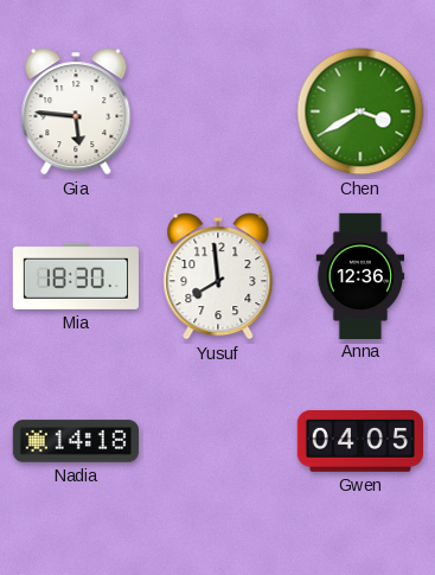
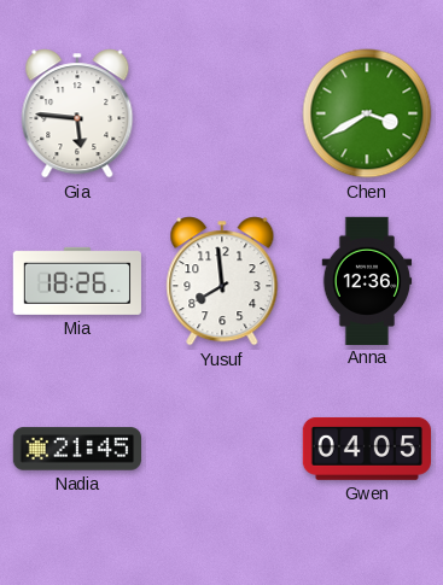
Mia: 18:30 -> 18:26 (77, 281)
Nadia: 14:18 -> 21:45 (76, 449)
